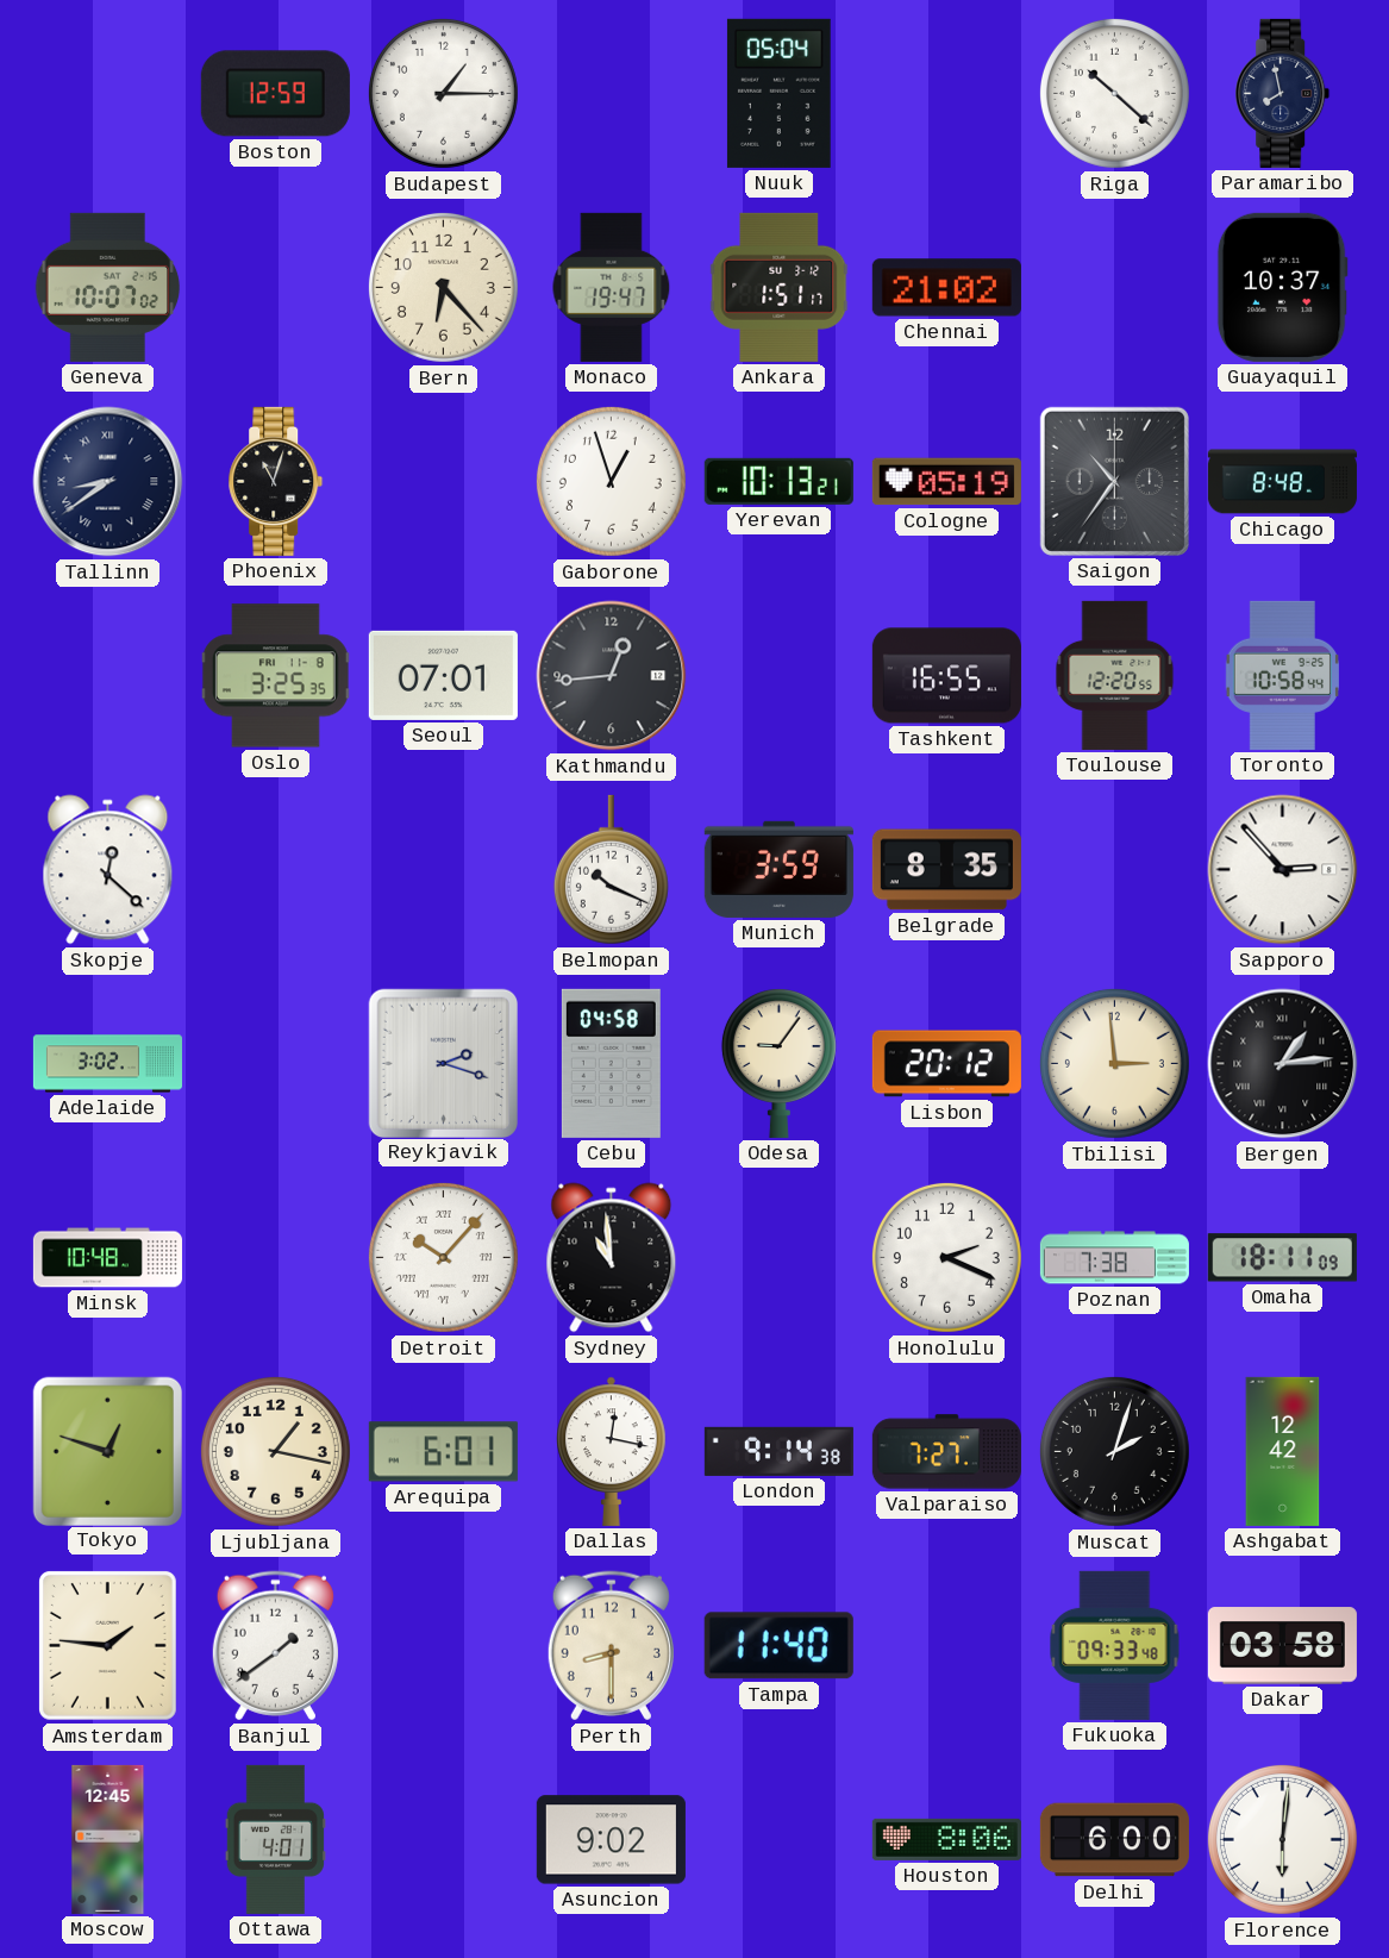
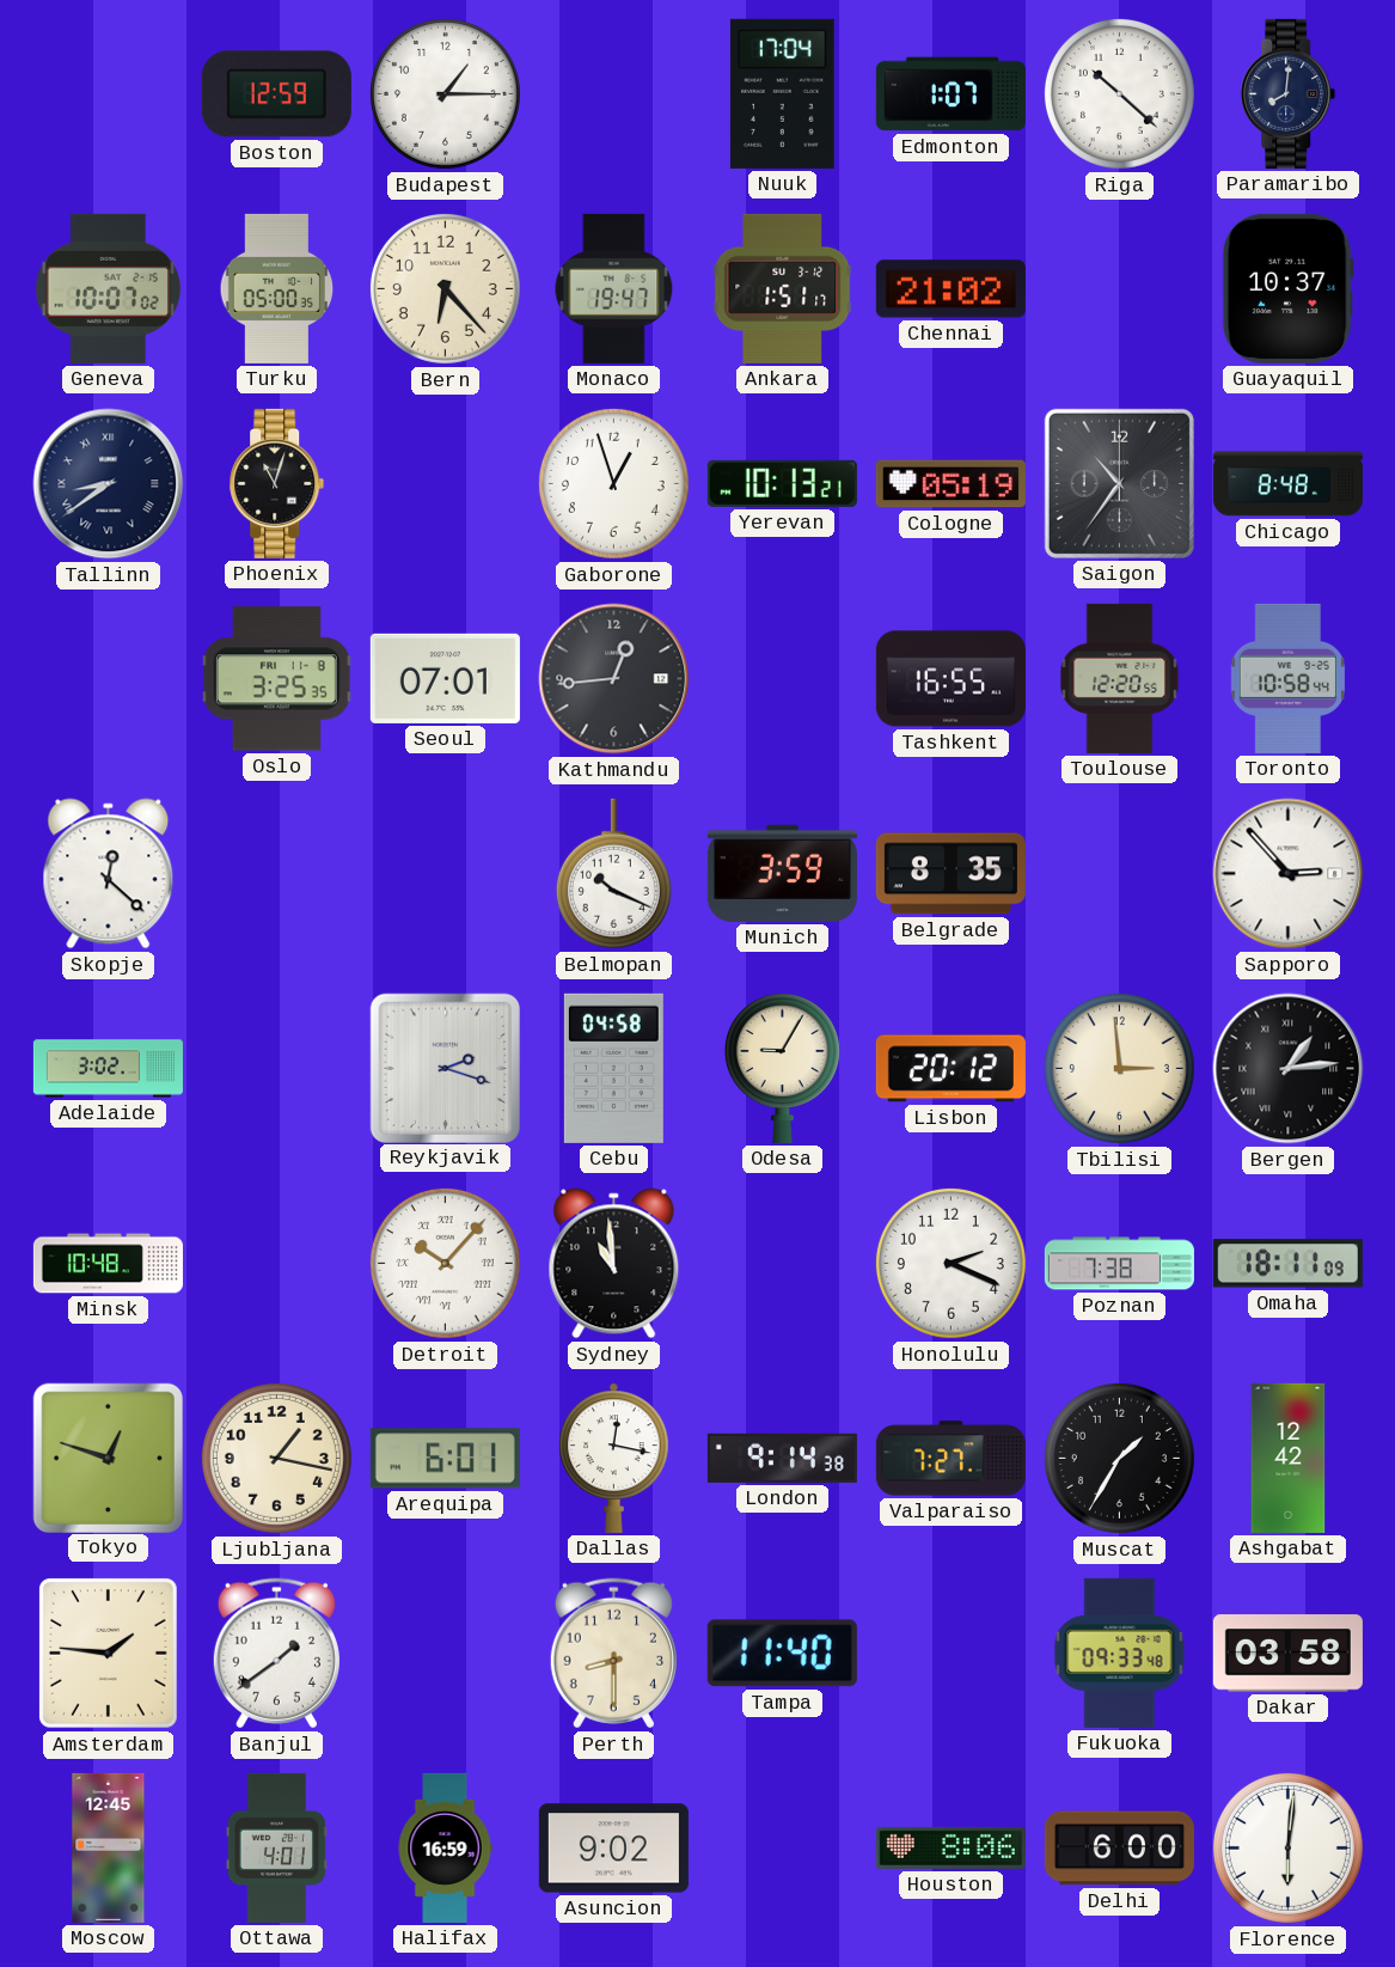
Nuuk: 05:04 -> 17:04 (782, 93)
Edmonton: none -> 1:07 (950, 94)
Paramaribo: 7:58 -> 8:01 (1289, 93)
Turku: none -> 05:00 (277, 288)
Odesa: 9:06 -> 9:05 (782, 1068)
Muscat: 2:03 -> 1:35 (1119, 1458)
Halifax: none -> 16:59 (445, 1847)
